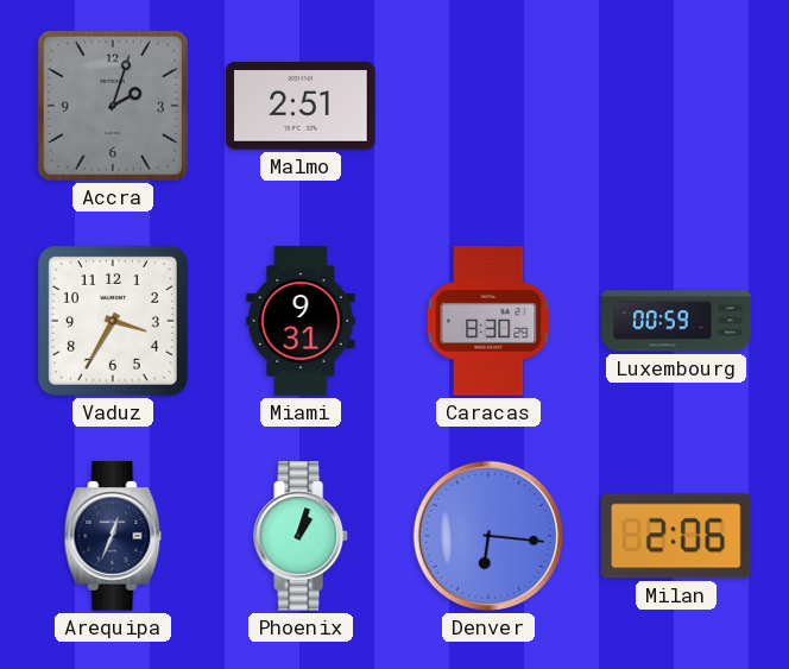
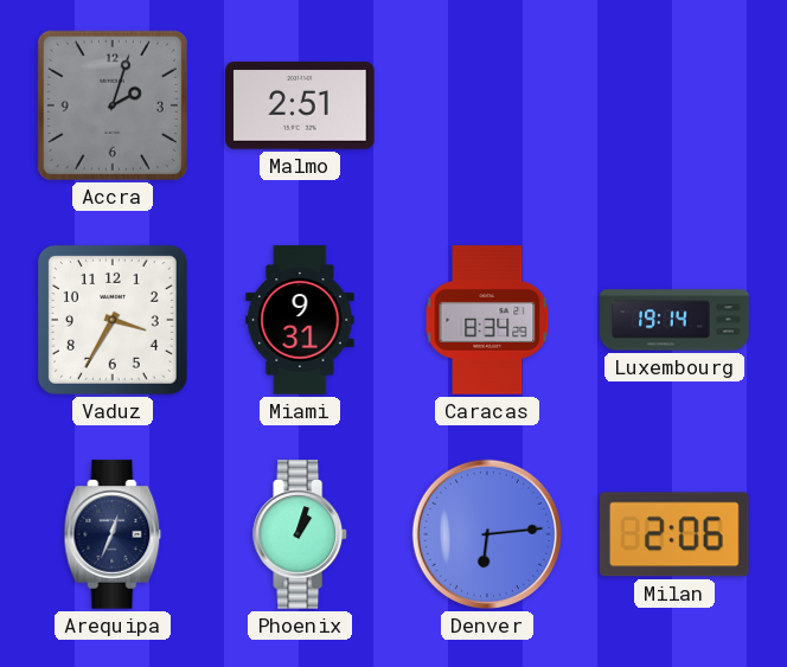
Caracas: 8:30 -> 8:34 (487, 320)
Luxembourg: 00:59 -> 19:14 (674, 320)
Denver: 6:16 -> 6:14 (487, 534)
